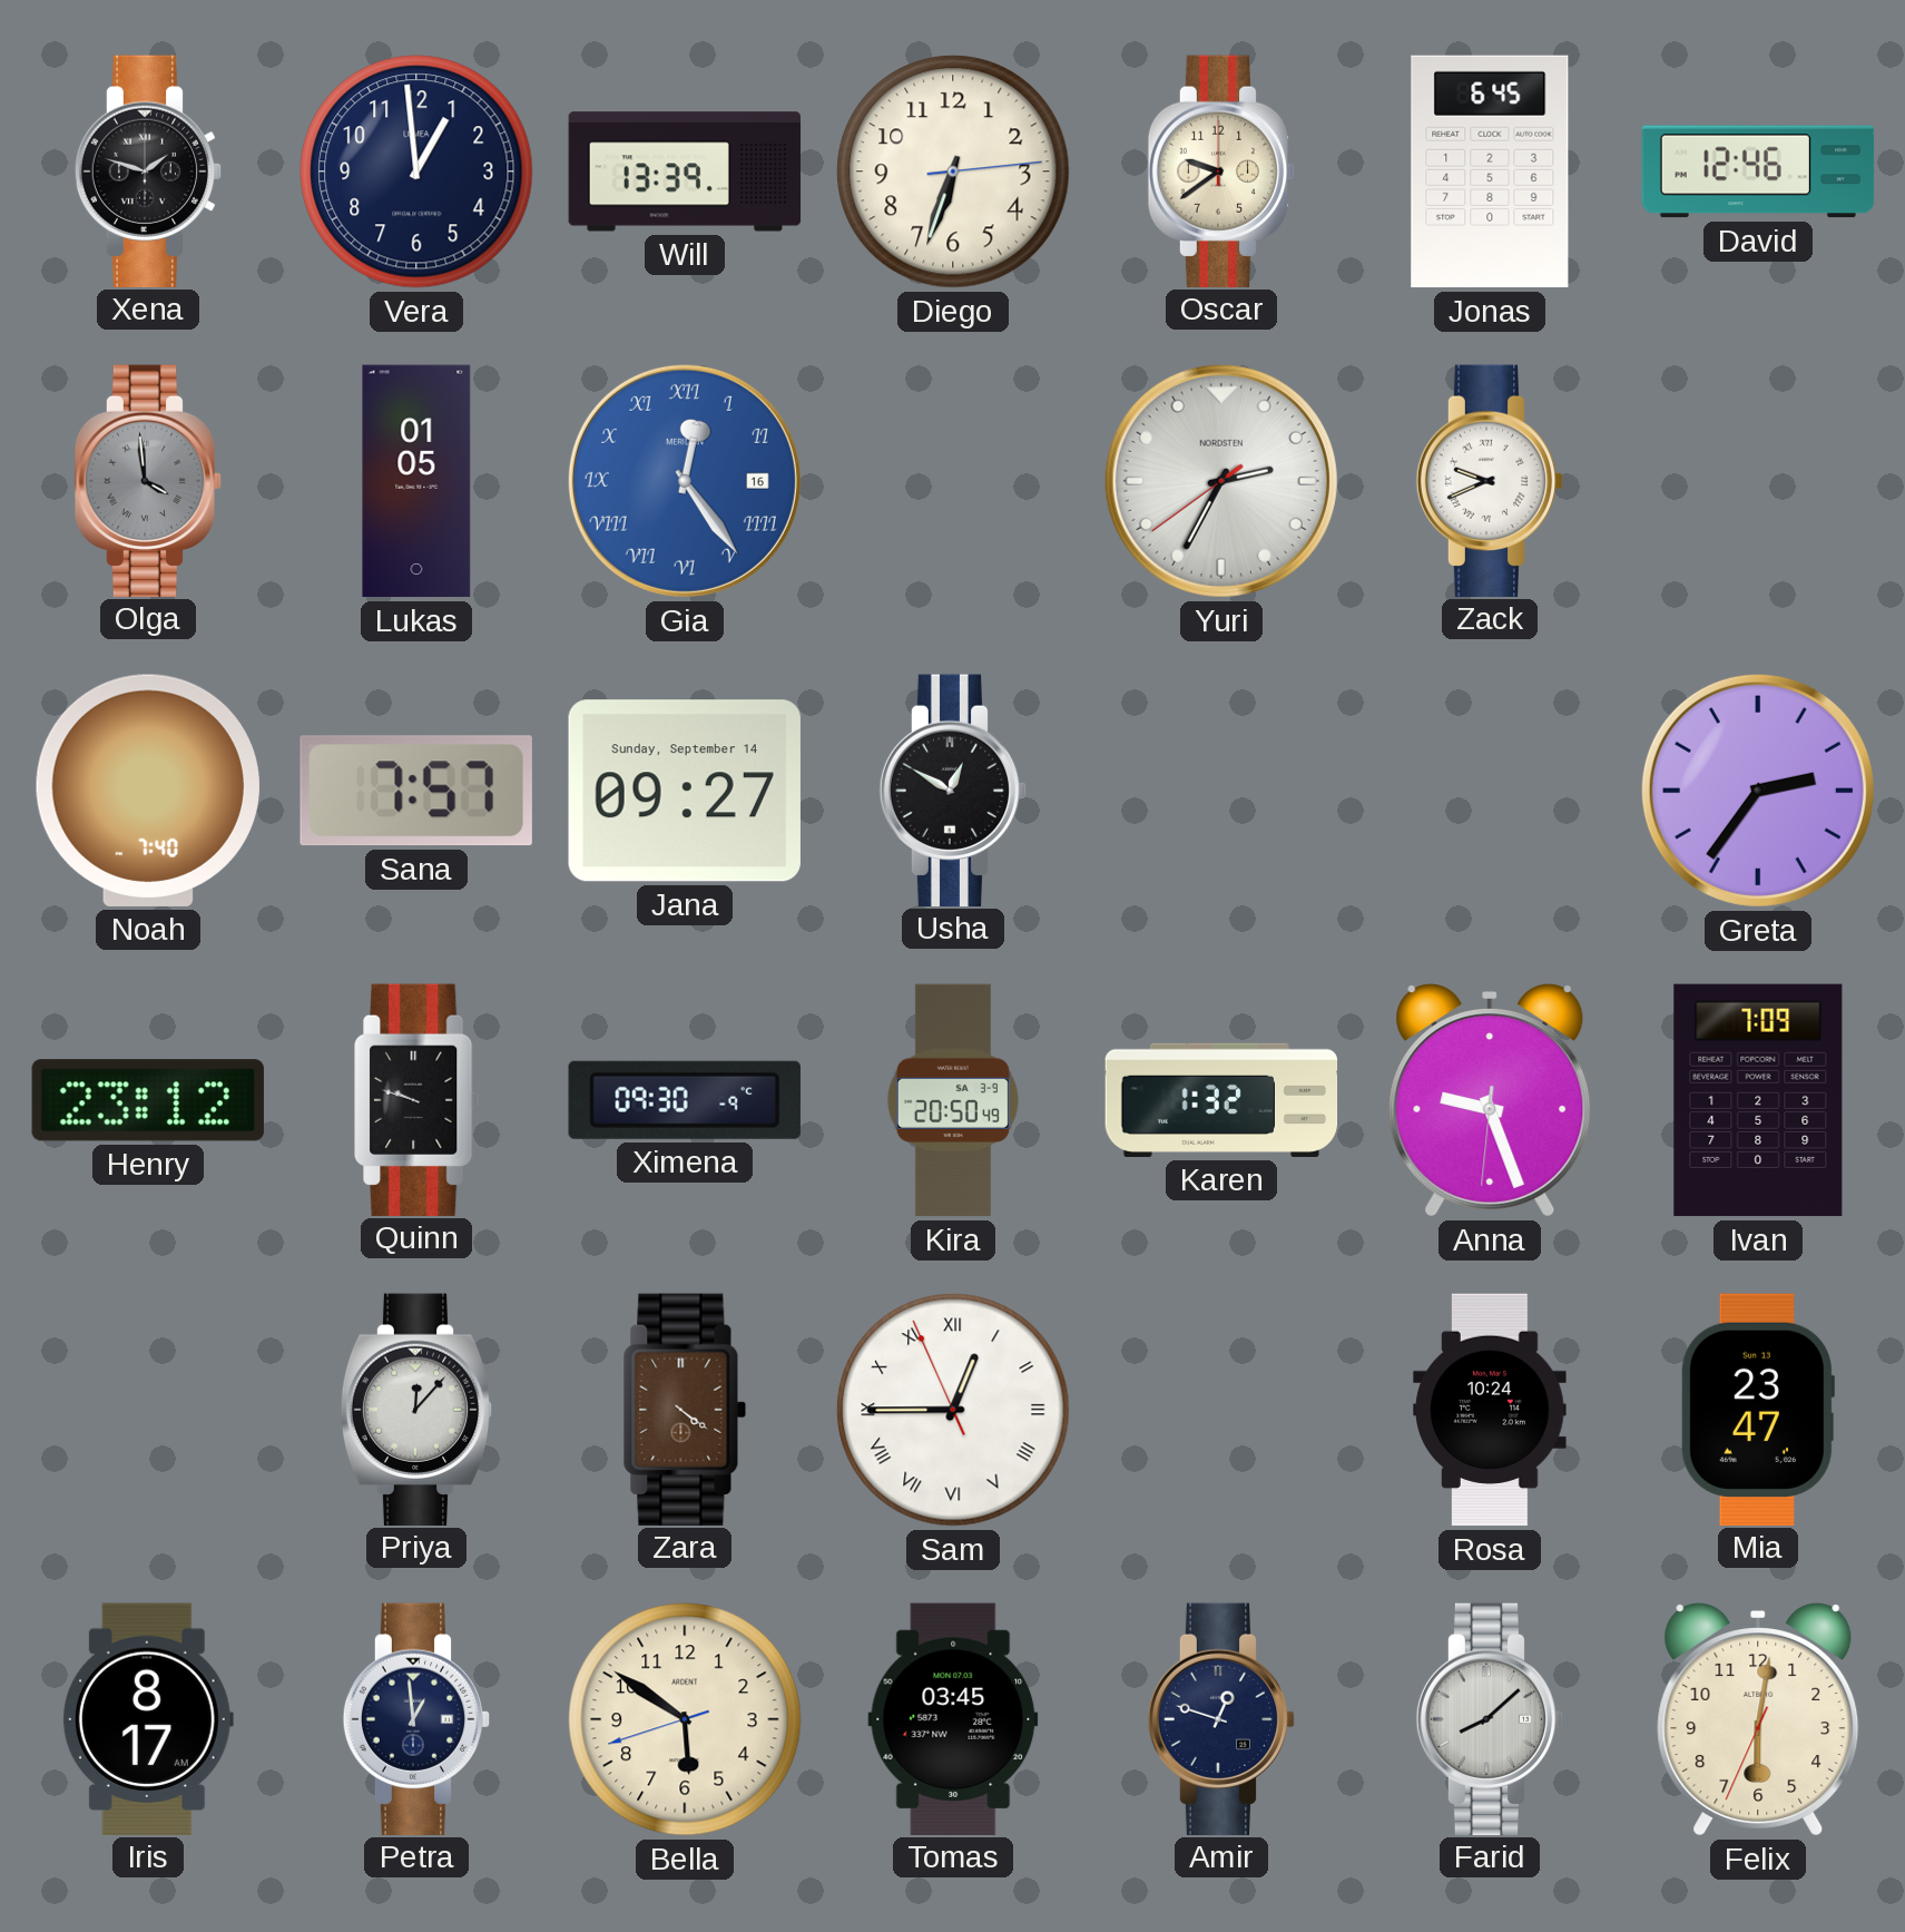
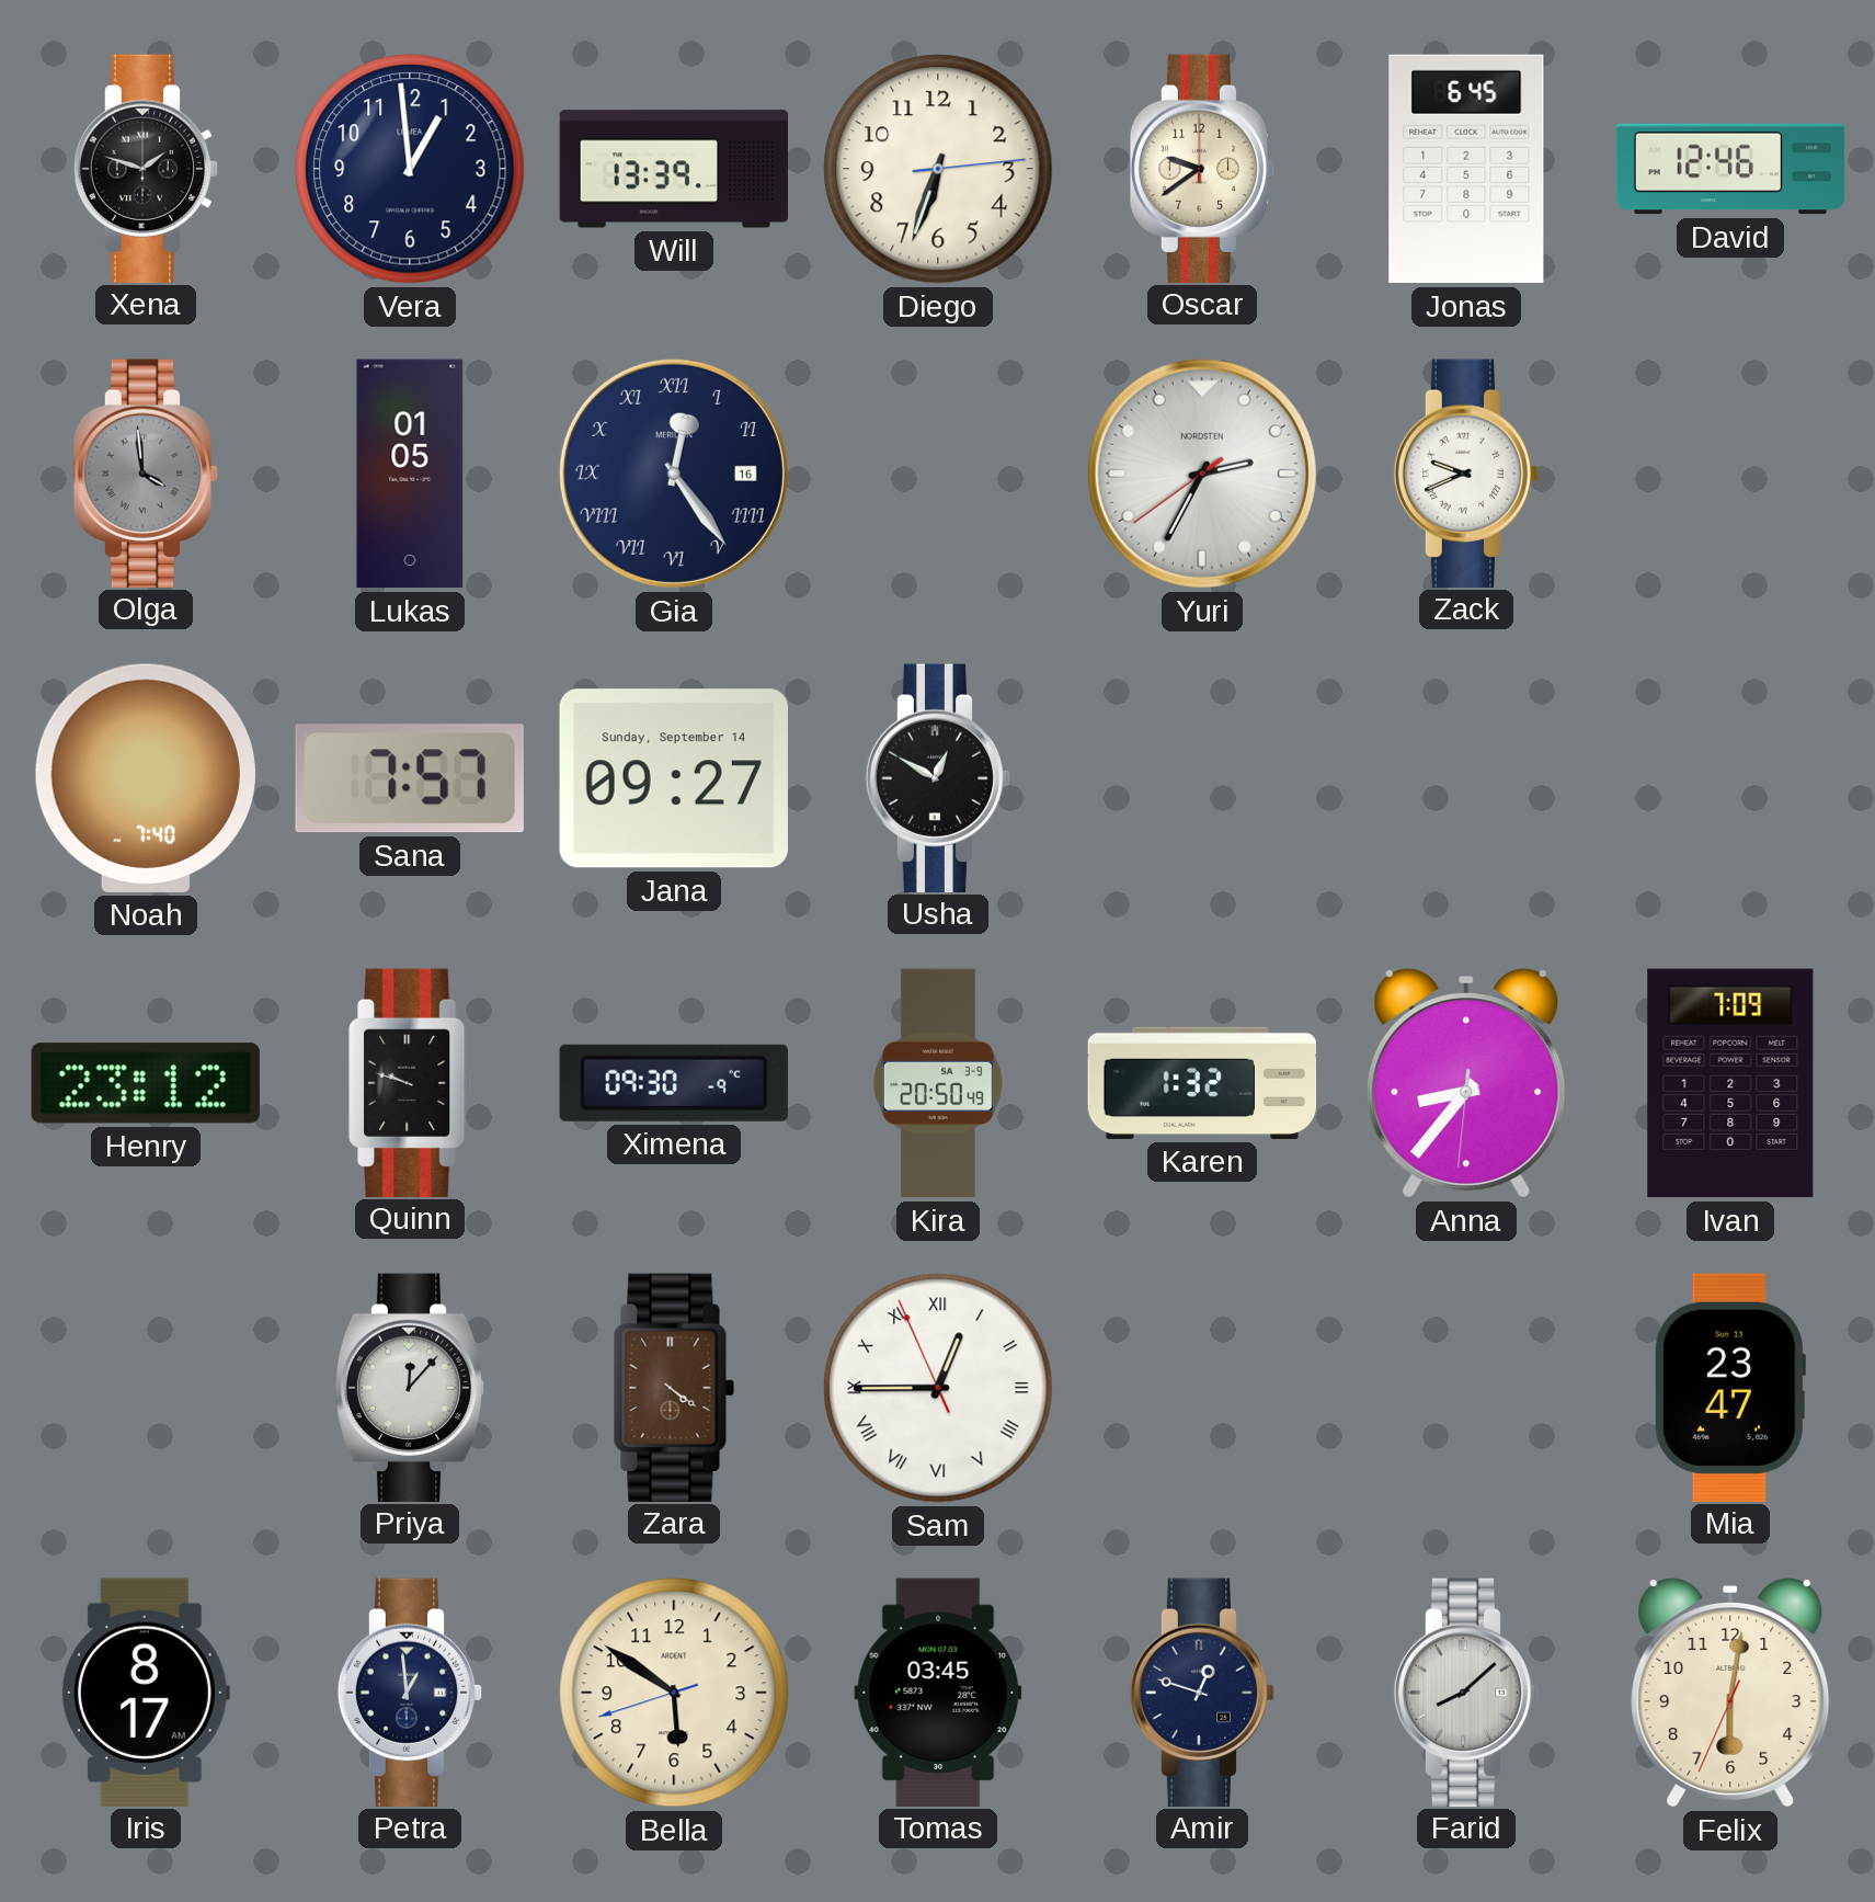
Gia dial: blue -> navy (674, 474)
Greta: 2:36 -> none (1758, 791)
Anna: 9:26 -> 8:36 (1466, 1084)
Rosa: 10:24 -> none (1490, 1410)
